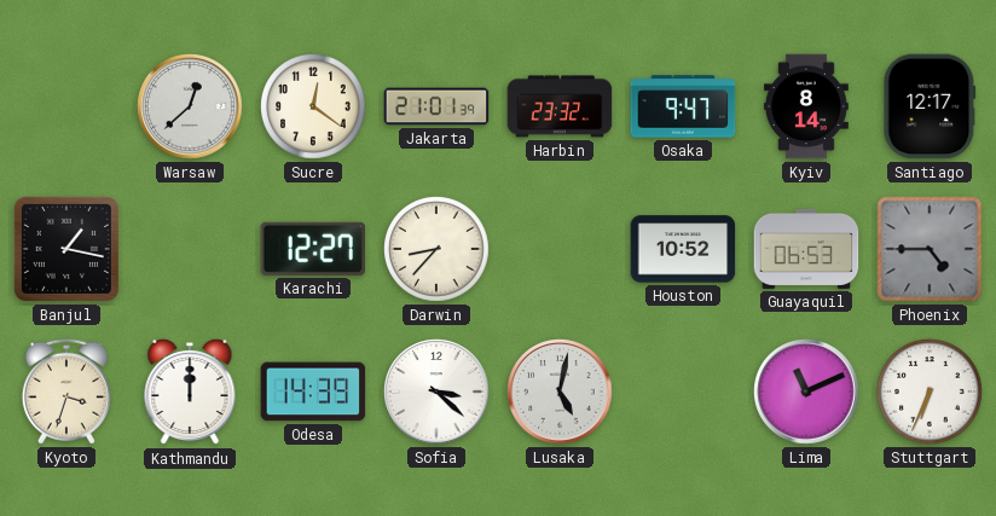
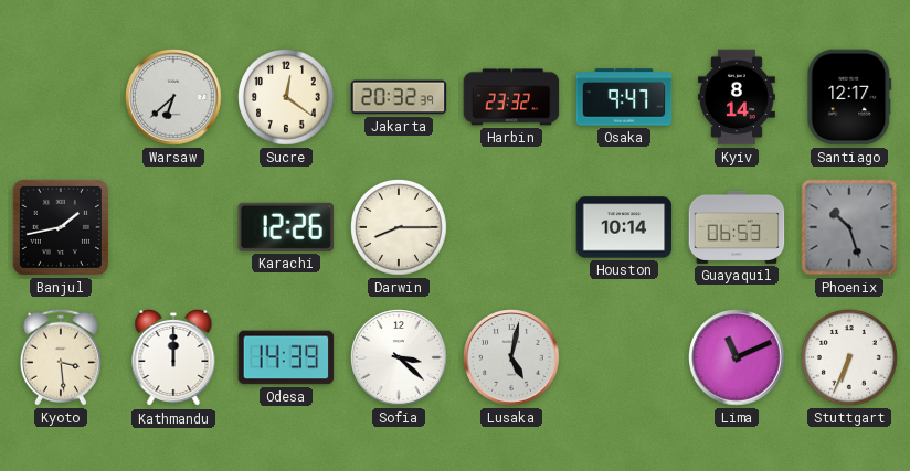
Warsaw: 12:38 -> 6:38 (173, 97)
Jakarta: 21:01 -> 20:32 (399, 97)
Banjul: 1:17 -> 1:43 (61, 227)
Karachi: 12:27 -> 12:26 (286, 227)
Darwin: 8:37 -> 8:15 (399, 227)
Houston: 10:52 -> 10:14 (624, 227)
Phoenix: 4:45 -> 10:27 (849, 227)
Kyoto: 3:33 -> 3:29 (61, 357)
